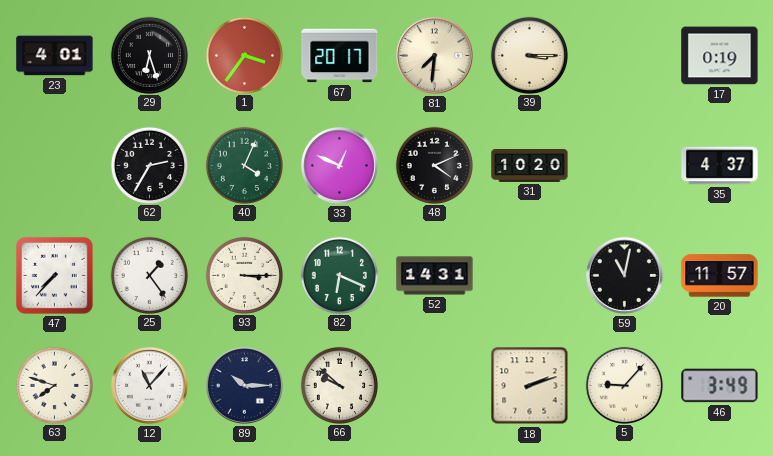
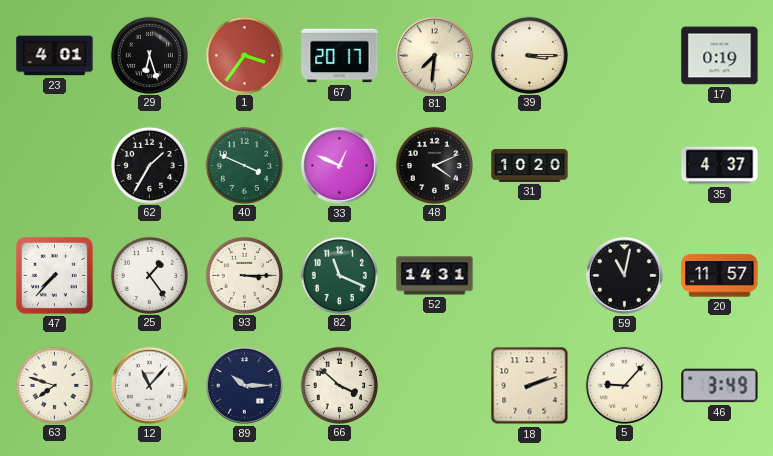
62: 2:35 -> 1:35 (149, 165)
40: 4:04 -> 3:49 (244, 165)
82: 6:19 -> 11:19 (339, 275)
66: 9:52 -> 3:52 (339, 385)
